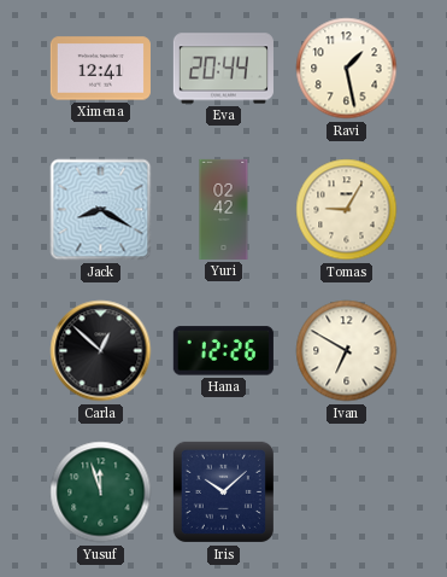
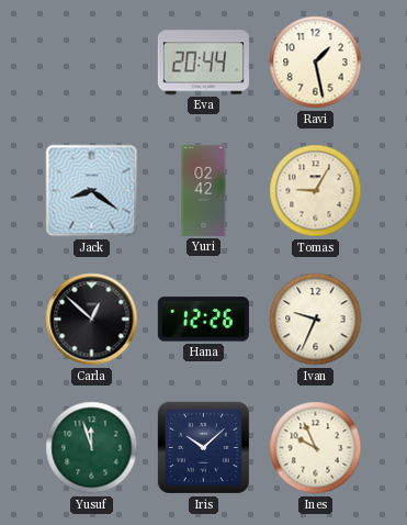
Ximena: 12:41 -> none (100, 69)
Jack: 8:20 -> 8:21 (92, 191)
Ivan: 6:50 -> 9:34 (316, 320)
Ines: none -> 9:56 (316, 448)
